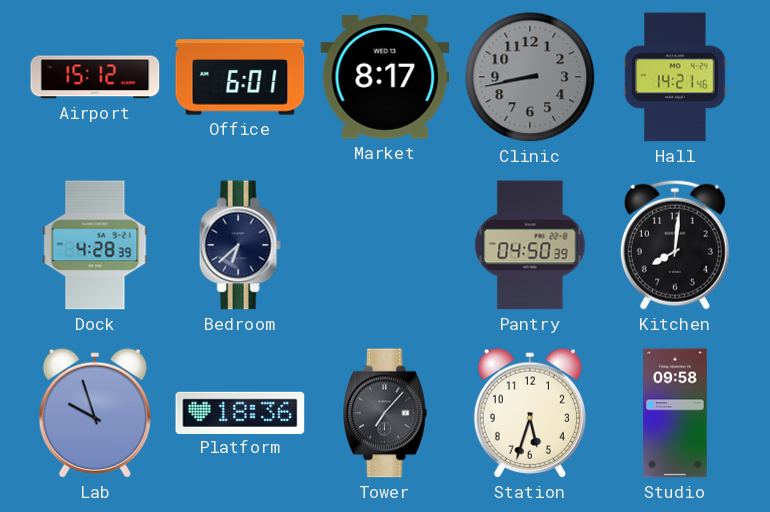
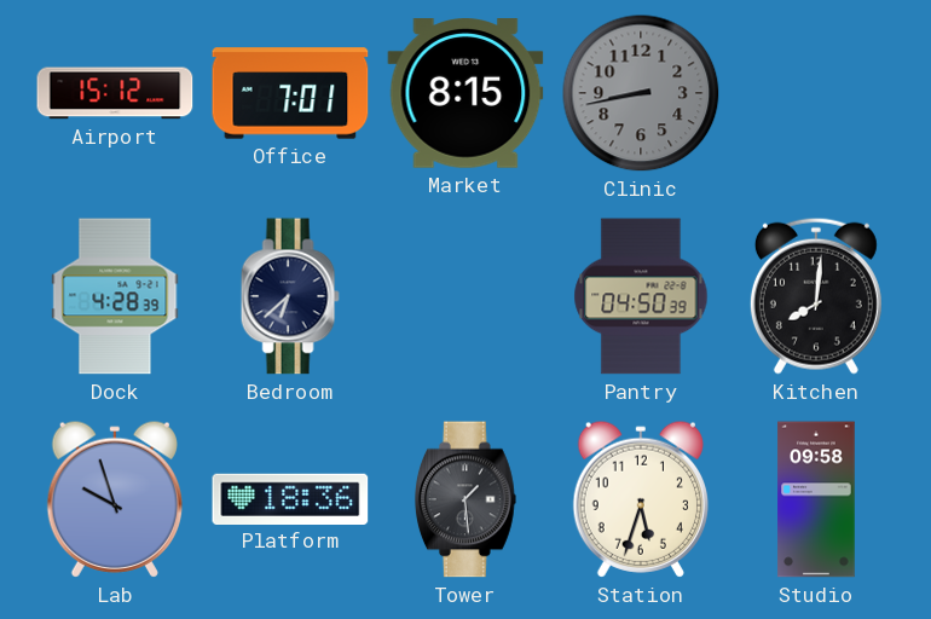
Office: 6:01 -> 7:01 (290, 93)
Market: 8:17 -> 8:15 (465, 93)
Hall: 14:21 -> none (675, 77)
Tower: 7:07 -> 1:29 (467, 499)
